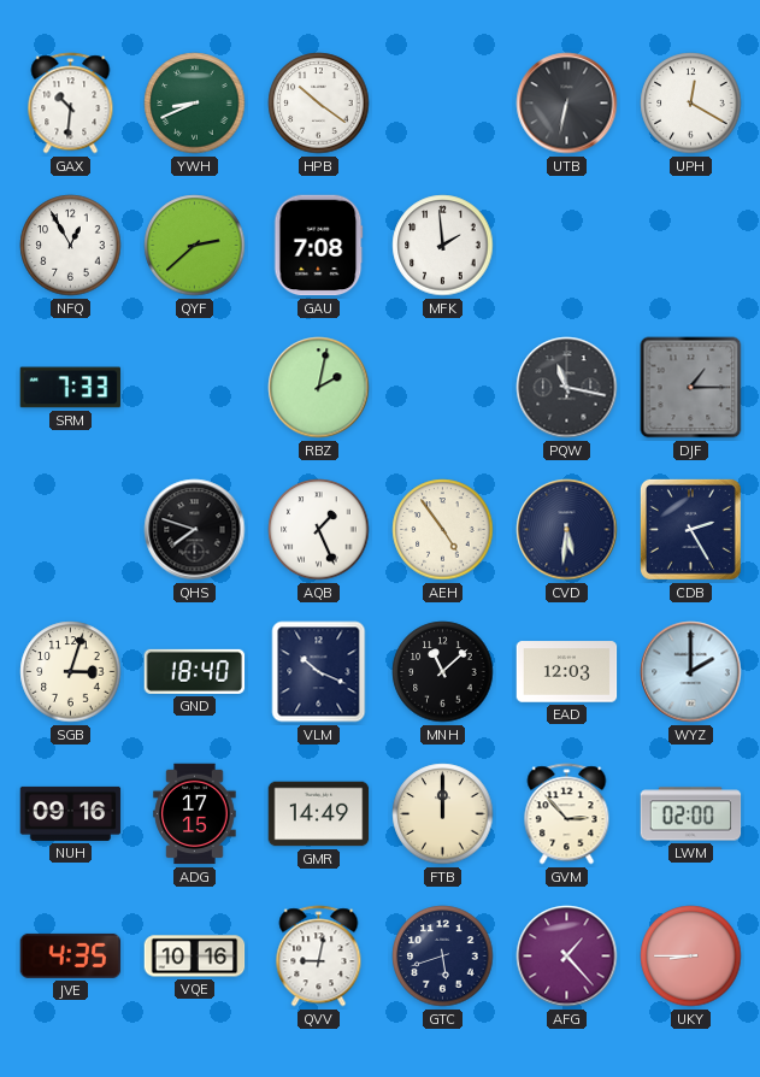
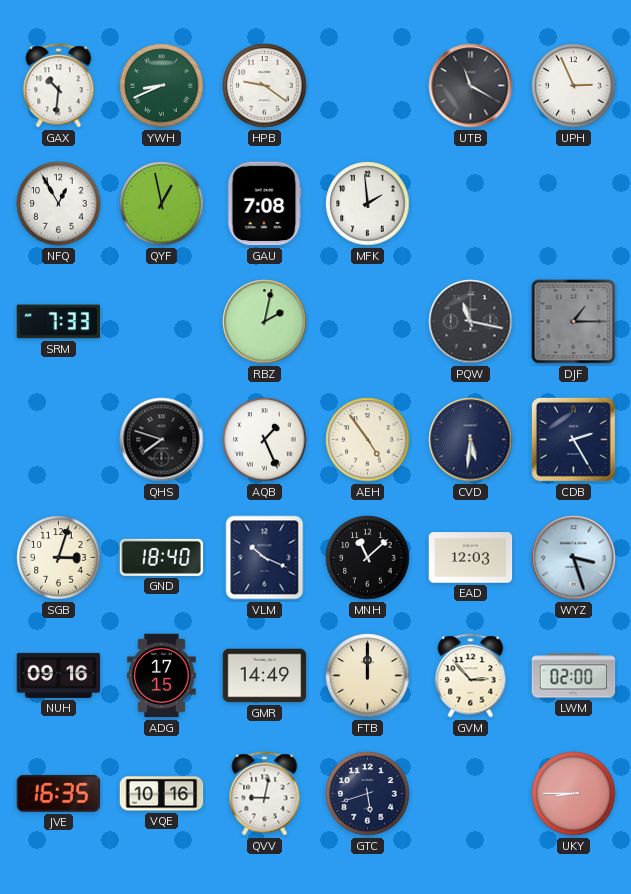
HPB: 10:21 -> 9:21 (265, 86)
UTB: 6:32 -> 11:20 (471, 86)
UPH: 12:20 -> 2:56 (574, 86)
QYF: 2:38 -> 12:58 (162, 204)
WYZ: 2:00 -> 3:27 (574, 558)
JVE: 4:35 -> 16:35 (59, 793)
AFG: 1:23 -> none (567, 957)
